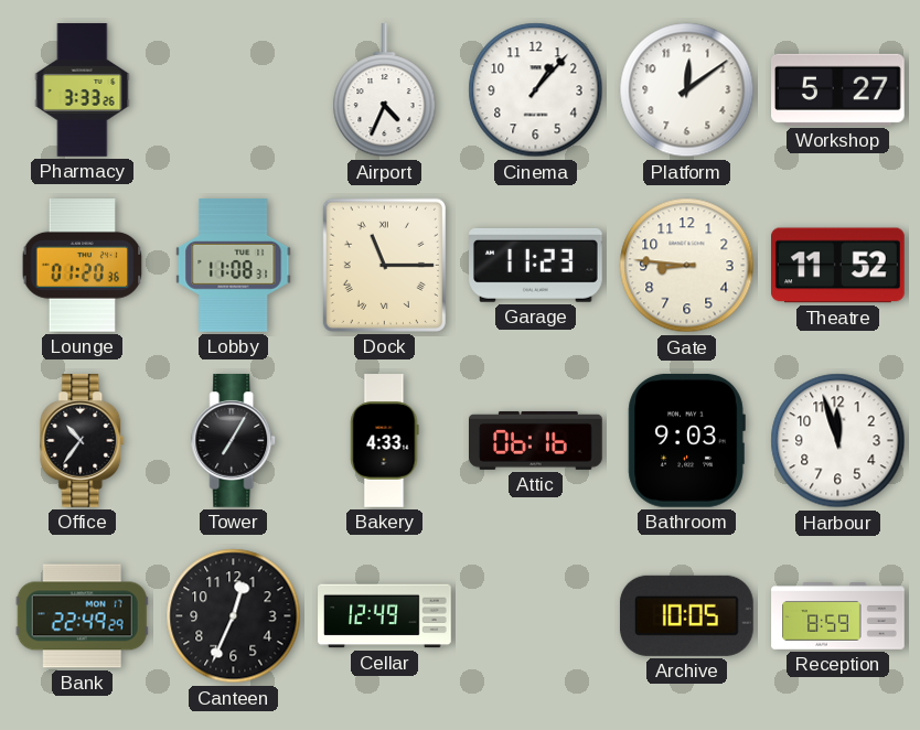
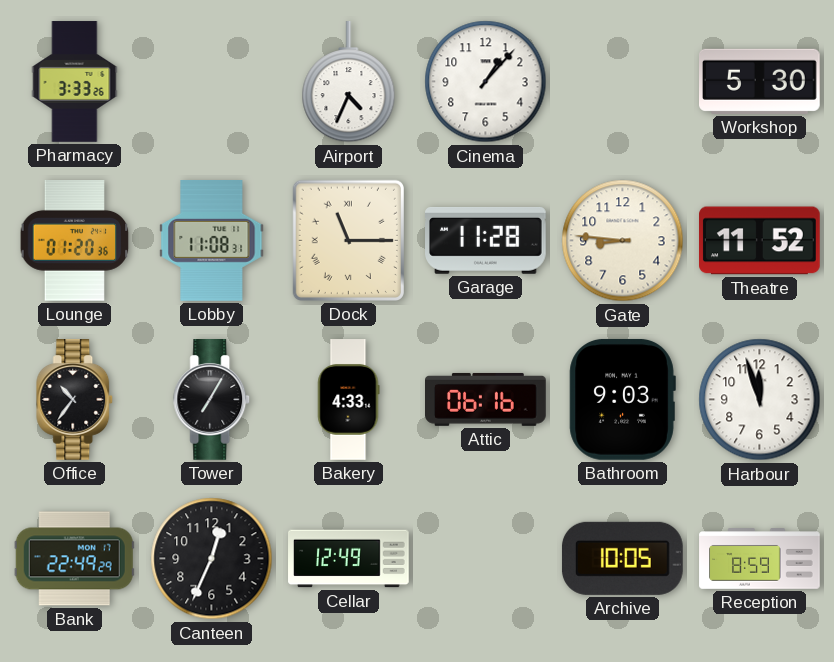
Platform: 12:09 -> none (687, 90)
Workshop: 5:27 -> 5:30 (760, 81)
Garage: 11:23 -> 11:28 (486, 240)
